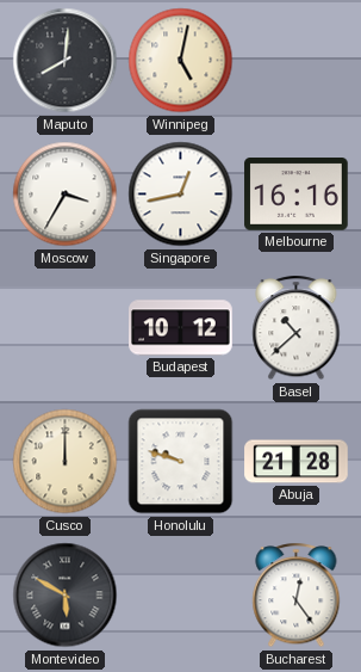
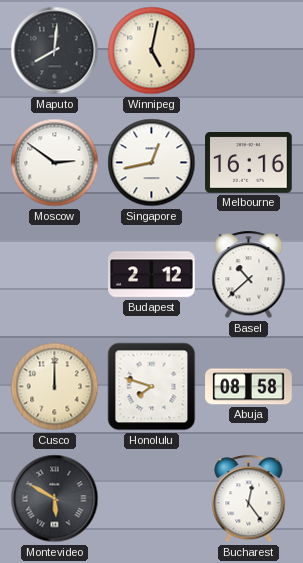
Moscow: 3:35 -> 2:51 (55, 163)
Budapest: 10:12 -> 2:12 (152, 275)
Honolulu: 9:48 -> 7:48 (152, 387)
Abuja: 21:28 -> 08:58 (249, 387)
